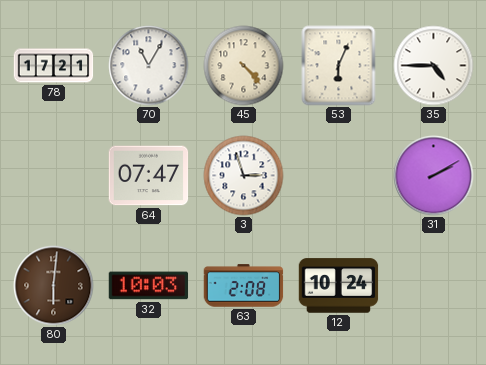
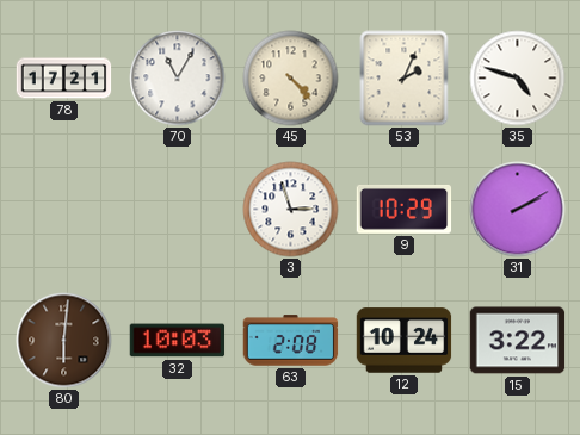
53: 6:04 -> 2:04 (405, 79)
35: 4:45 -> 4:48 (518, 79)
64: 07:47 -> none (149, 176)
9: none -> 10:29 (405, 209)
15: none -> 3:22 (518, 341)
